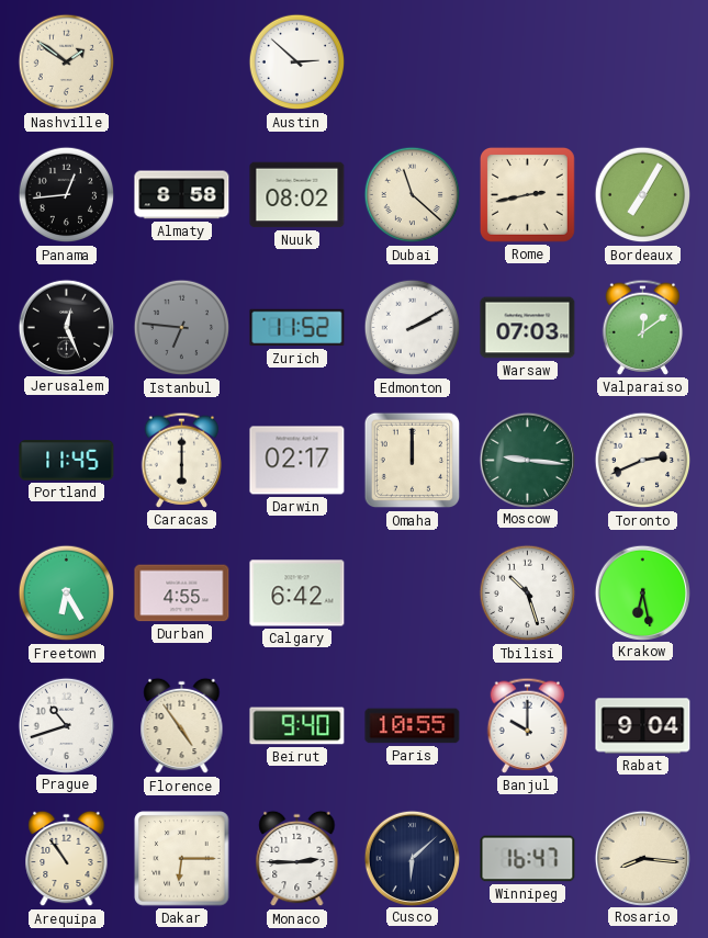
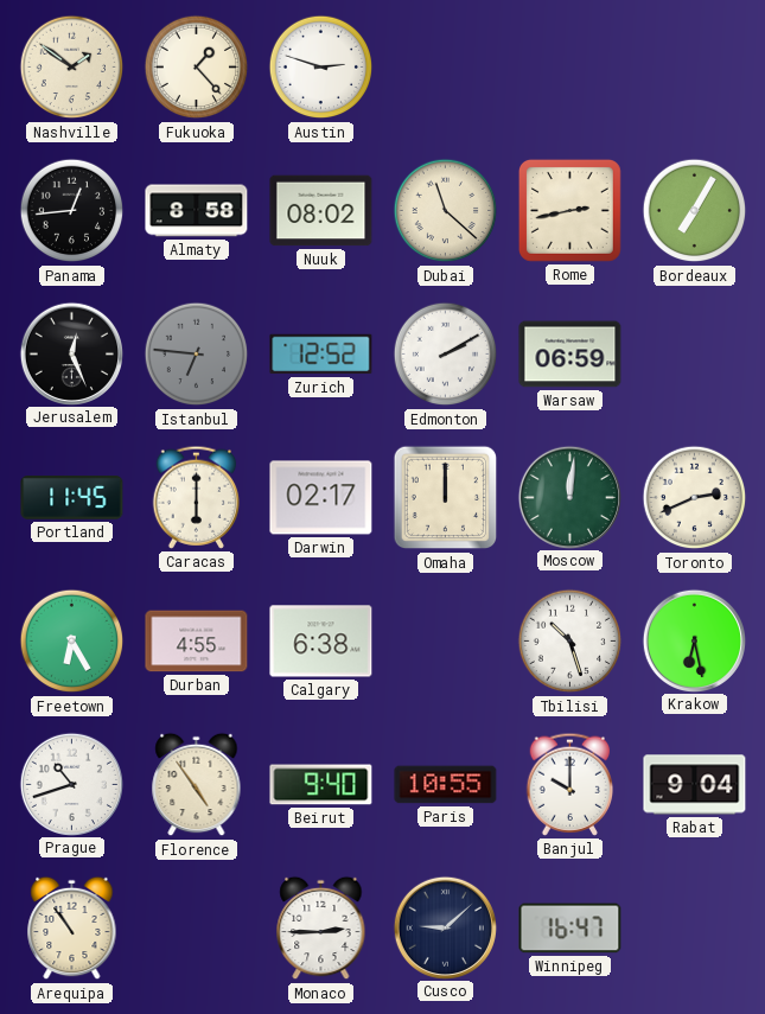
Fukuoka: none -> 1:23 (197, 68)
Austin: 2:52 -> 2:48 (321, 68)
Zurich: 11:52 -> 12:52 (321, 355)
Warsaw: 07:03 -> 06:59 (570, 355)
Valparaiso: 12:09 -> none (643, 327)
Moscow: 9:16 -> 12:01 (569, 497)
Calgary: 6:42 -> 6:38 (321, 642)
Dakar: 6:15 -> none (182, 859)
Cusco: 6:08 -> 9:08 (445, 927)
Rosario: 8:16 -> none (642, 858)
